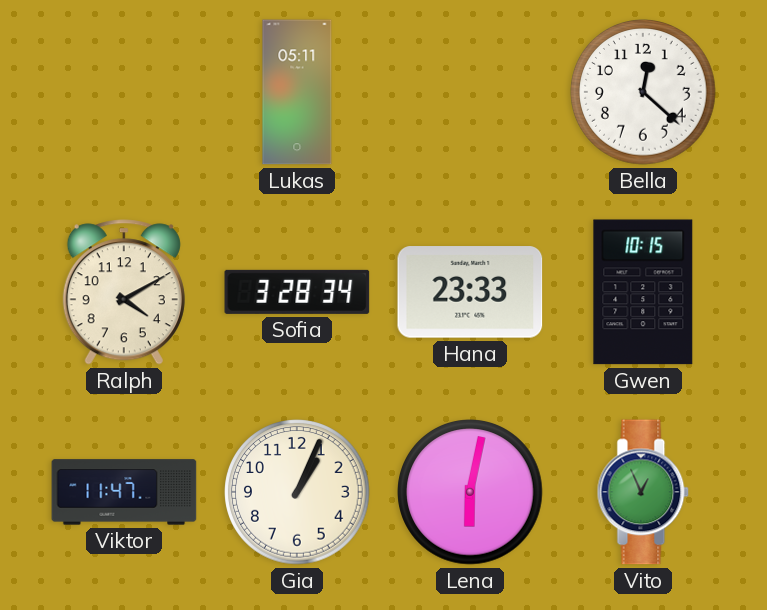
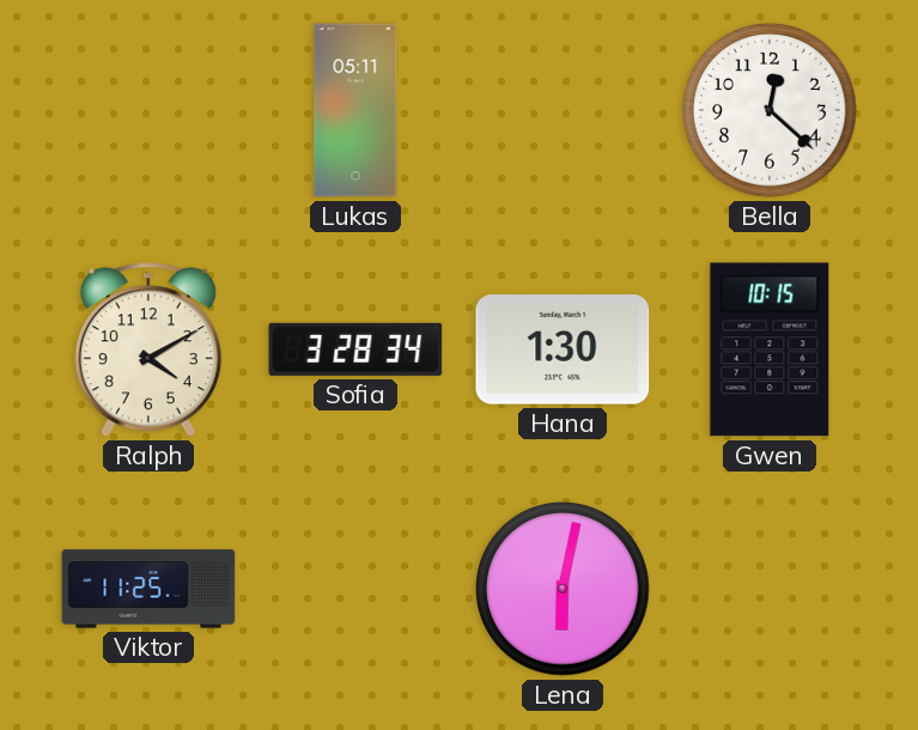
Hana: 23:33 -> 1:30 (563, 349)
Viktor: 11:47 -> 11:25 (148, 589)
Gia: 1:04 -> none (297, 492)
Vito: 12:56 -> none (643, 492)
